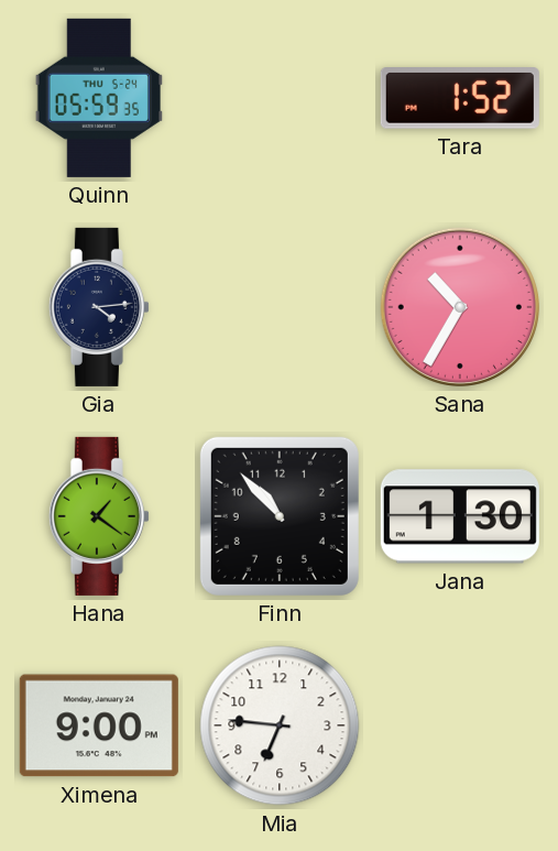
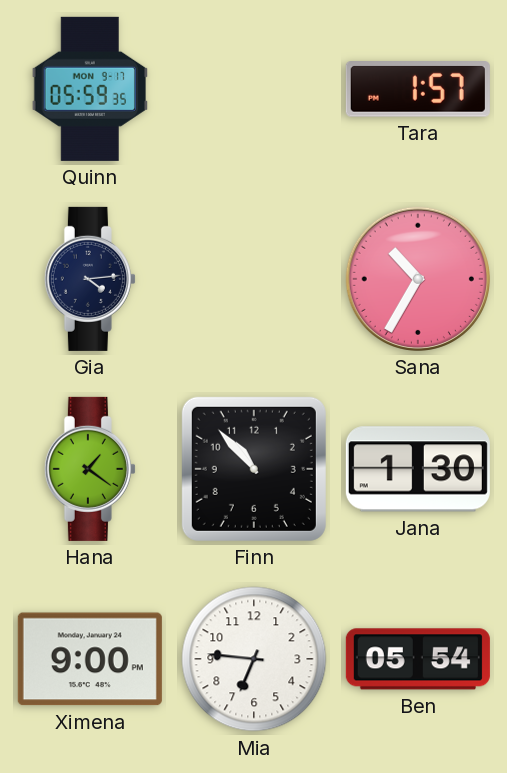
Quinn date: THU 5-24 -> MON 9-17 (89, 89)
Tara: 1:52 -> 1:57 (418, 90)
Ben: none -> 05:54 (418, 659)
